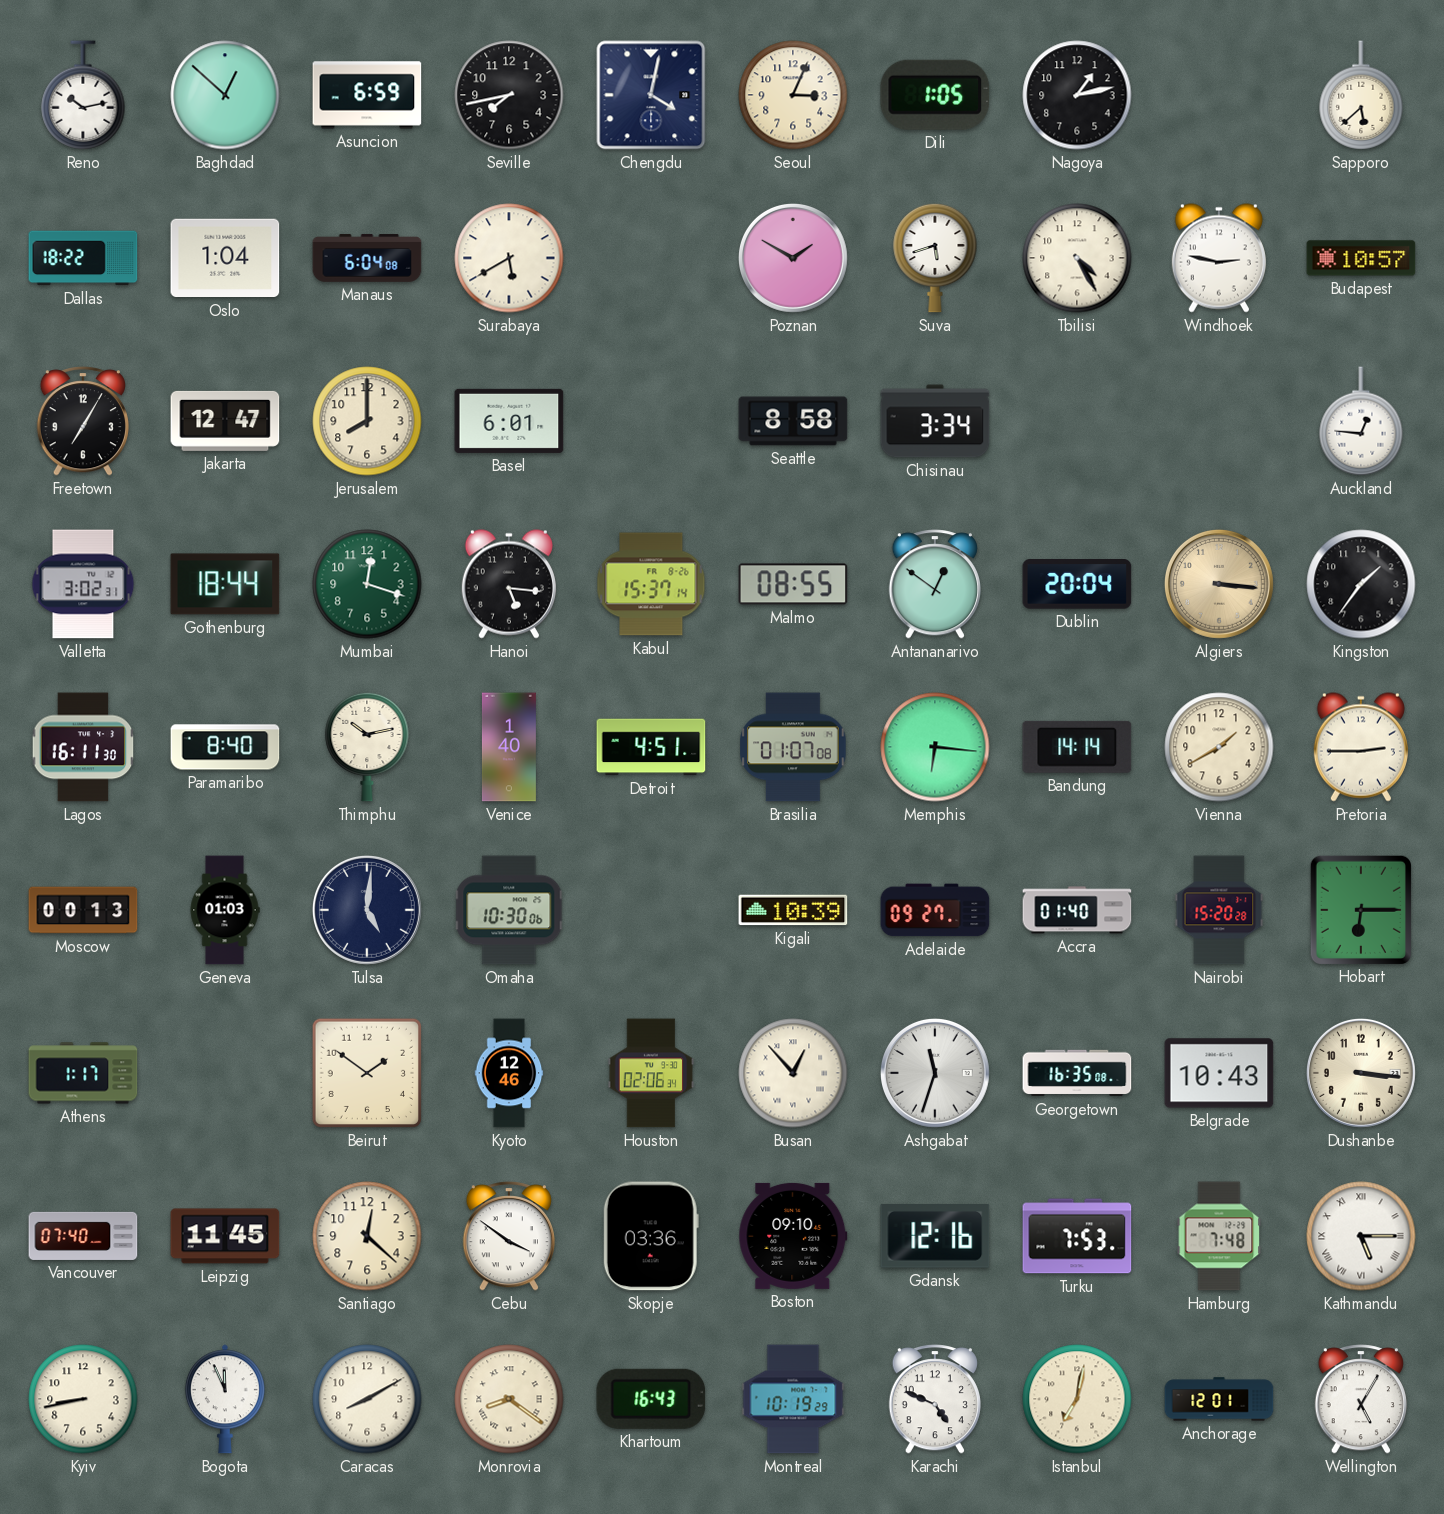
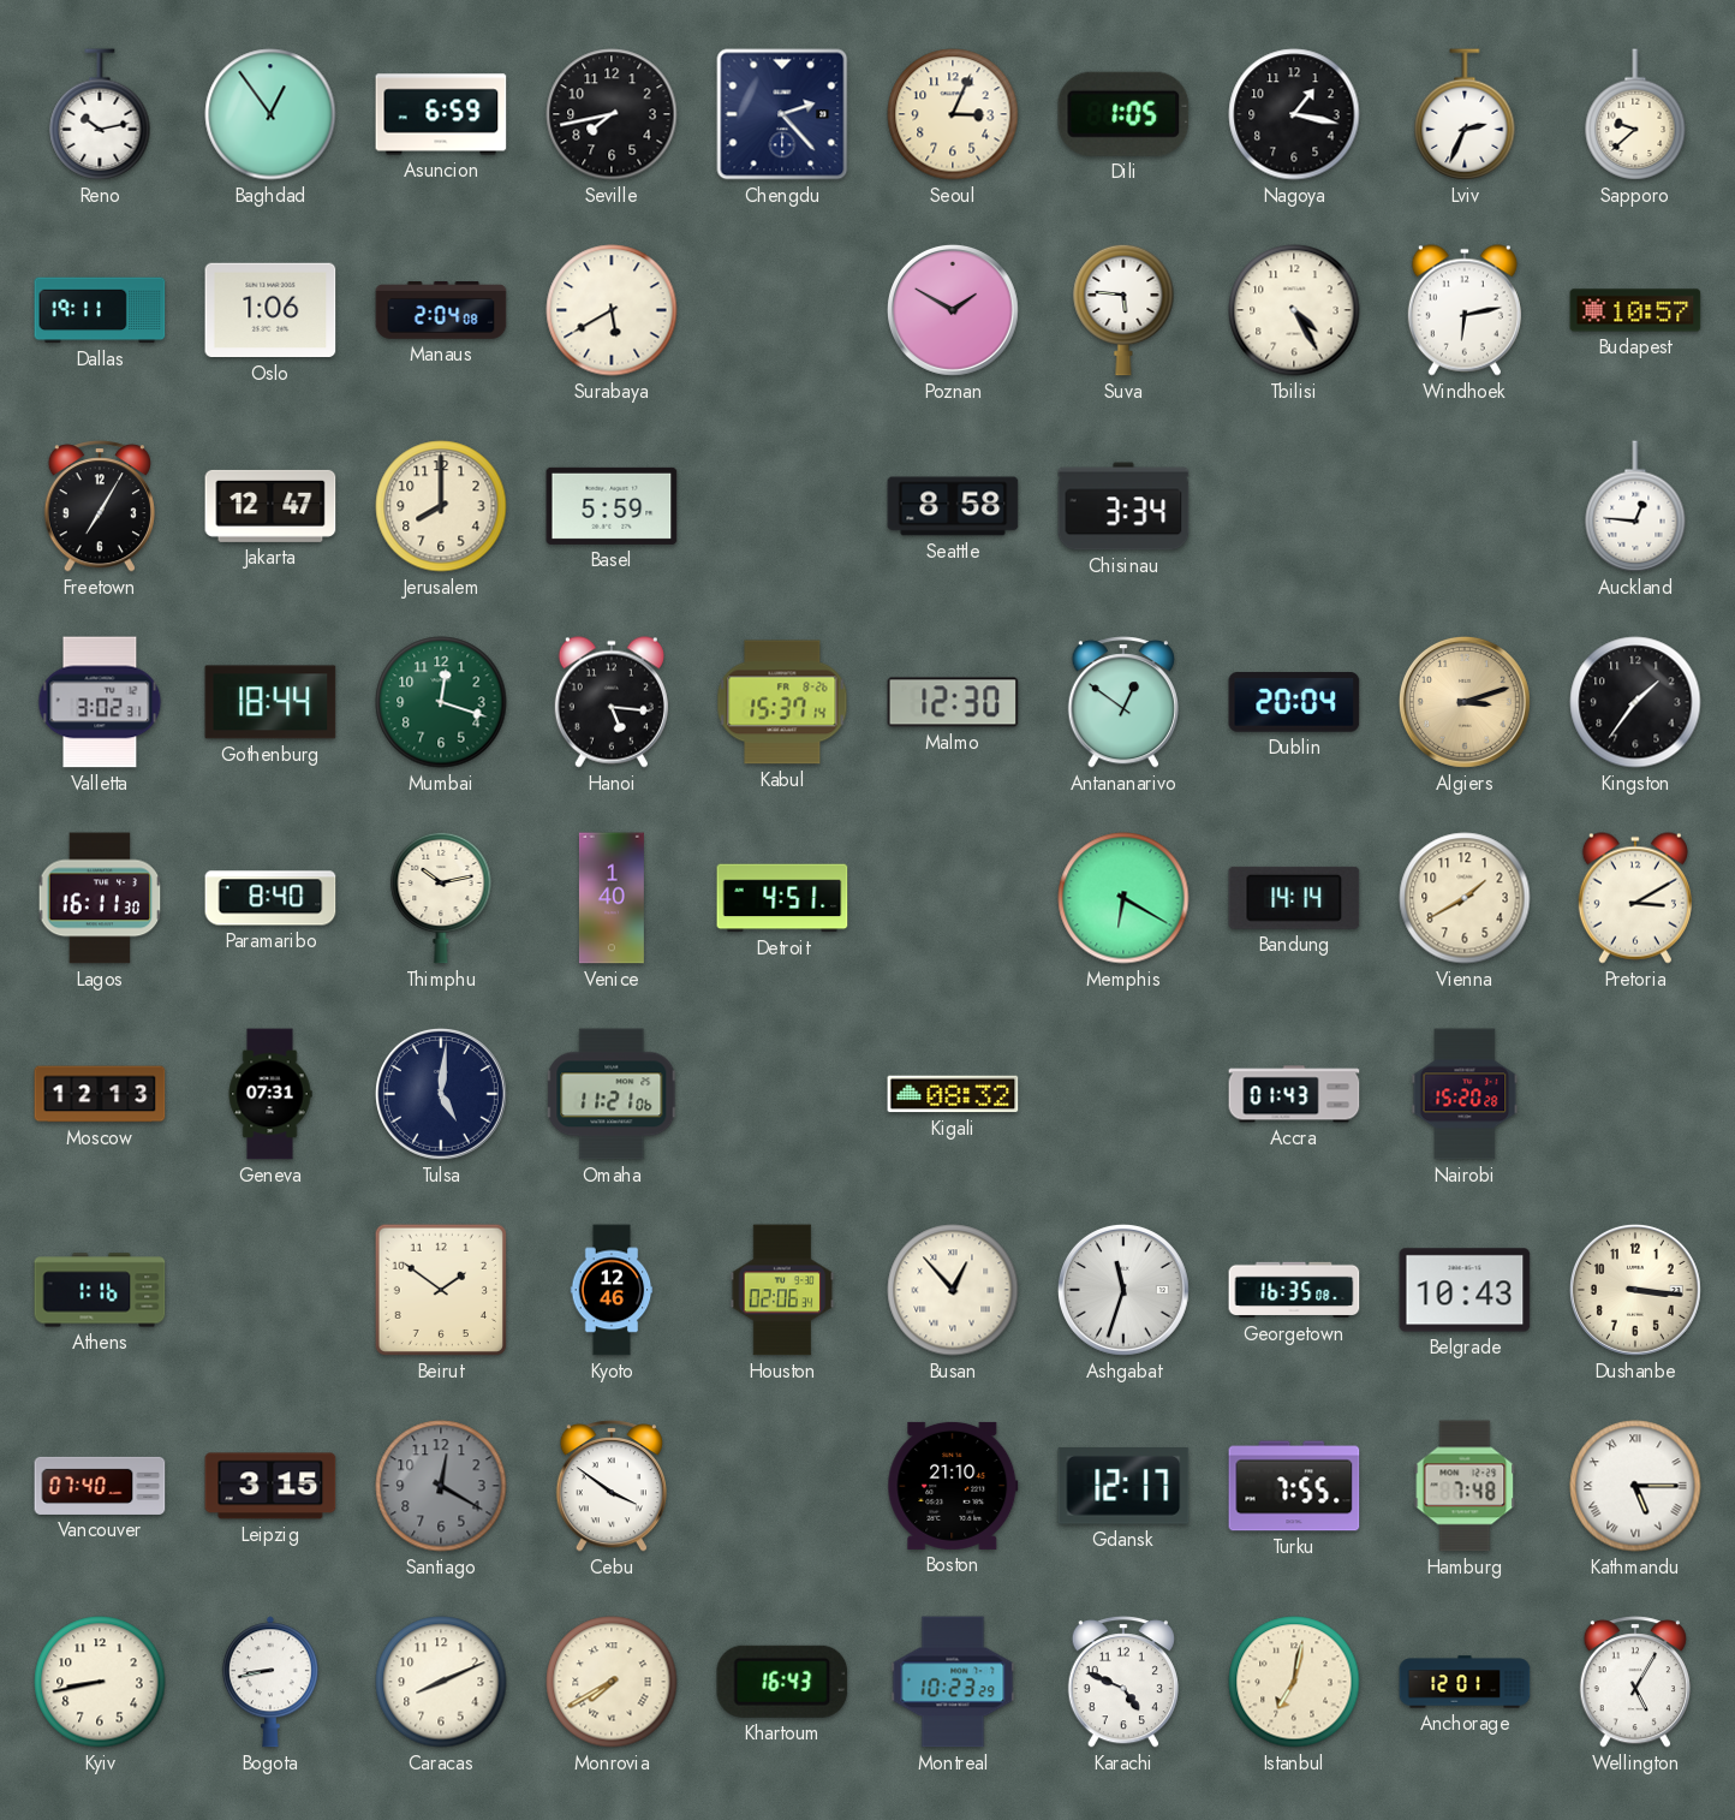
Baghdad: 12:52 -> 12:54 (270, 114)
Chengdu: 4:02 -> 2:23 (782, 114)
Nagoya: 1:13 -> 1:17 (1294, 114)
Lviv: none -> 2:34 (1465, 114)
Sapporo: 5:38 -> 9:38 (1635, 114)
Dallas: 18:22 -> 19:11 (100, 310)
Oslo: 1:04 -> 1:06 (270, 310)
Manaus: 6:04 -> 2:04 (441, 310)
Suva: 5:42 -> 5:46 (1123, 310)
Windhoek: 2:47 -> 6:13 (1465, 310)
Basel: 6:01 -> 5:59 (612, 506)
Malmo: 08:55 -> 12:30 (953, 702)
Algiers: 3:16 -> 3:12 (1465, 702)
Brasilia: 01:07 -> none (793, 747)
Memphis: 6:16 -> 6:20 (1123, 898)
Pretoria: 2:45 -> 3:10 (1635, 898)
Moscow: 00:13 -> 12:13 (100, 1094)
Geneva: 01:03 -> 07:31 (270, 1094)
Omaha: 10:30 -> 11:21 (613, 1094)
Kigali: 10:39 -> 08:32 (953, 1094)
Adelaide: 09:27 -> none (935, 910)
Accra: 01:40 -> 01:43 (1294, 1094)
Hobart: 6:15 -> none (1361, 909)
Athens: 1:17 -> 1:16 (100, 1290)
Leipzig: 11:45 -> 3:15 (270, 1486)
Santiago: 12:22 -> 12:20 (441, 1486)
Santiago dial: cream -> grey (441, 1486)
Skopje: 03:36 -> none (651, 1236)
Boston: 09:10 -> 21:10 (953, 1486)
Gdansk: 12:16 -> 12:17 (1123, 1487)
Turku: 7:53 -> 7:55 (1294, 1486)
Bogota: 11:56 -> 8:43 (270, 1682)
Caracas: 8:10 -> 8:11 (441, 1682)
Monrovia: 8:21 -> 7:40 (612, 1682)
Montreal: 10:19 -> 10:23 (953, 1682)
